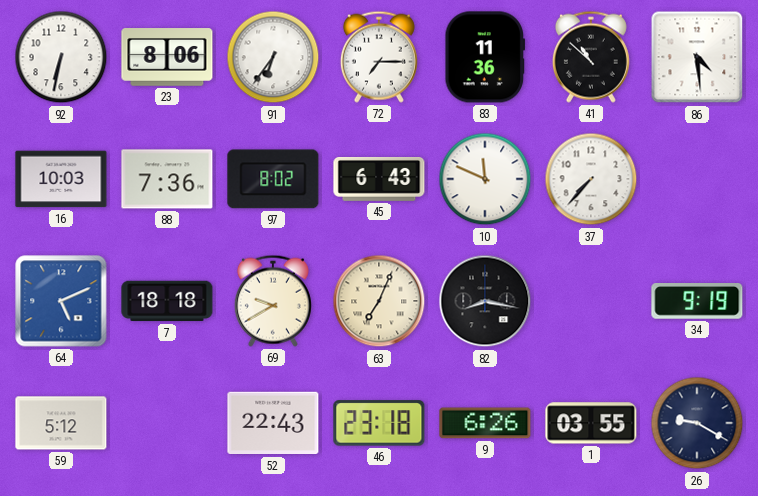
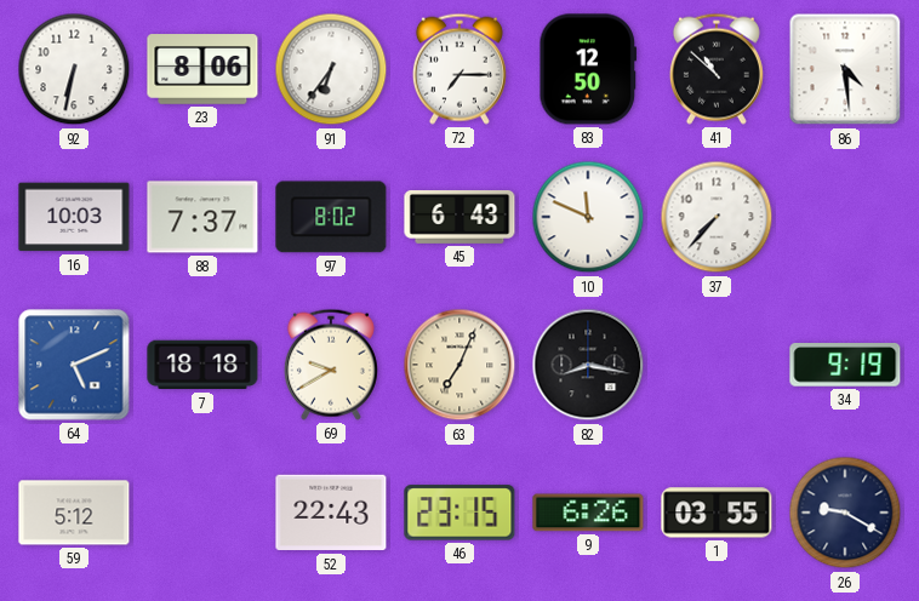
83: 11:36 -> 12:50 (588, 69)
88: 7:36 -> 7:37 (202, 217)
46: 23:18 -> 23:15 (459, 513)
